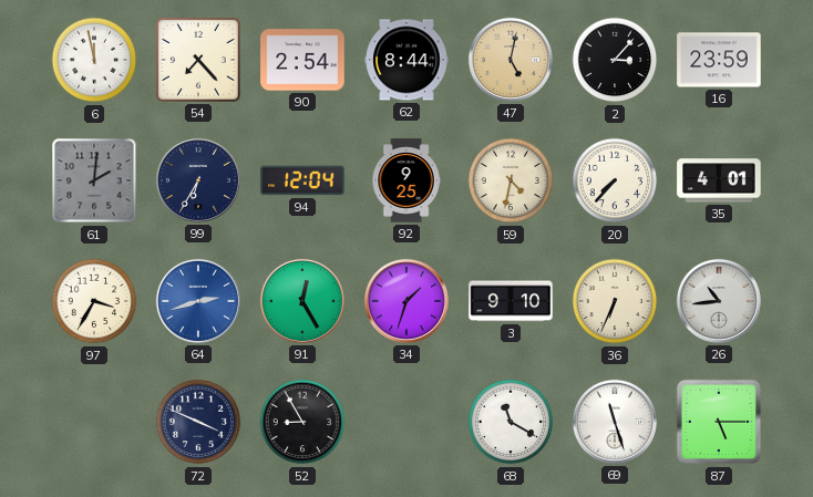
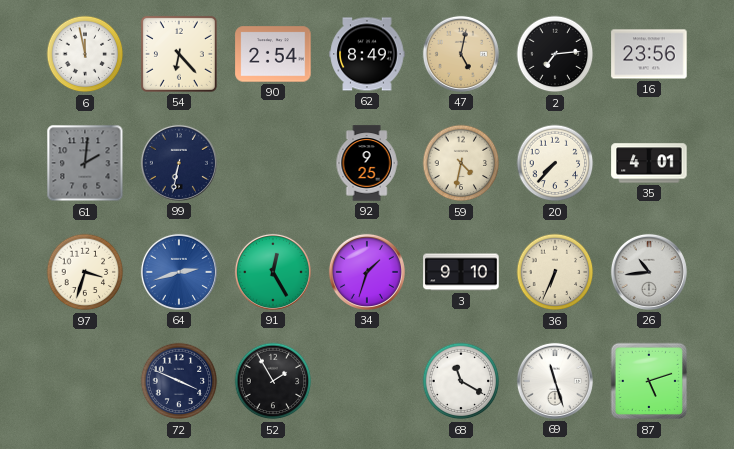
54: 7:23 -> 6:23 (179, 54)
62: 8:44 -> 8:49 (367, 54)
2: 3:07 -> 7:14 (555, 54)
16: 23:59 -> 23:56 (649, 54)
99: 6:35 -> 6:32 (179, 163)
94: 12:04 -> none (302, 180)
97: 3:35 -> 3:33 (85, 272)
52: 8:55 -> 1:55 (273, 381)
87: 5:15 -> 5:12 (649, 381)
